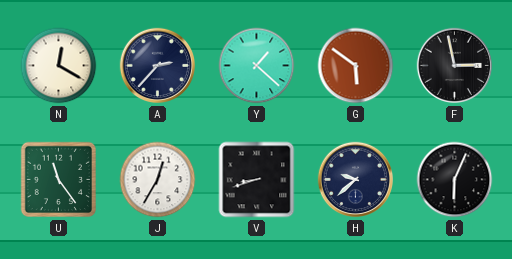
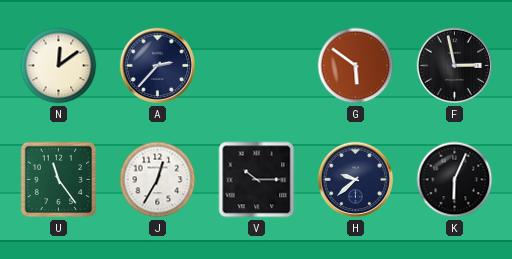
N: 12:20 -> 12:09 (59, 66)
Y: 1:22 -> none (257, 66)
V: 8:42 -> 10:15 (257, 180)
